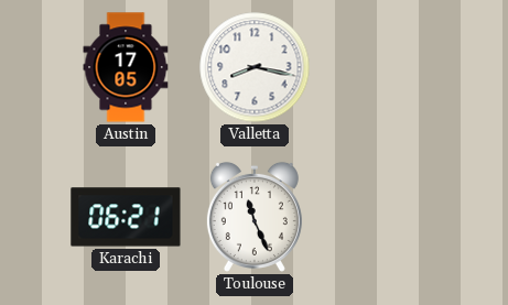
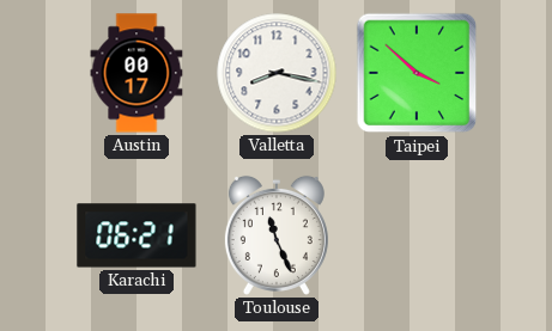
Austin: 17:05 -> 00:17 (137, 73)
Taipei: none -> 3:52 (417, 73)
